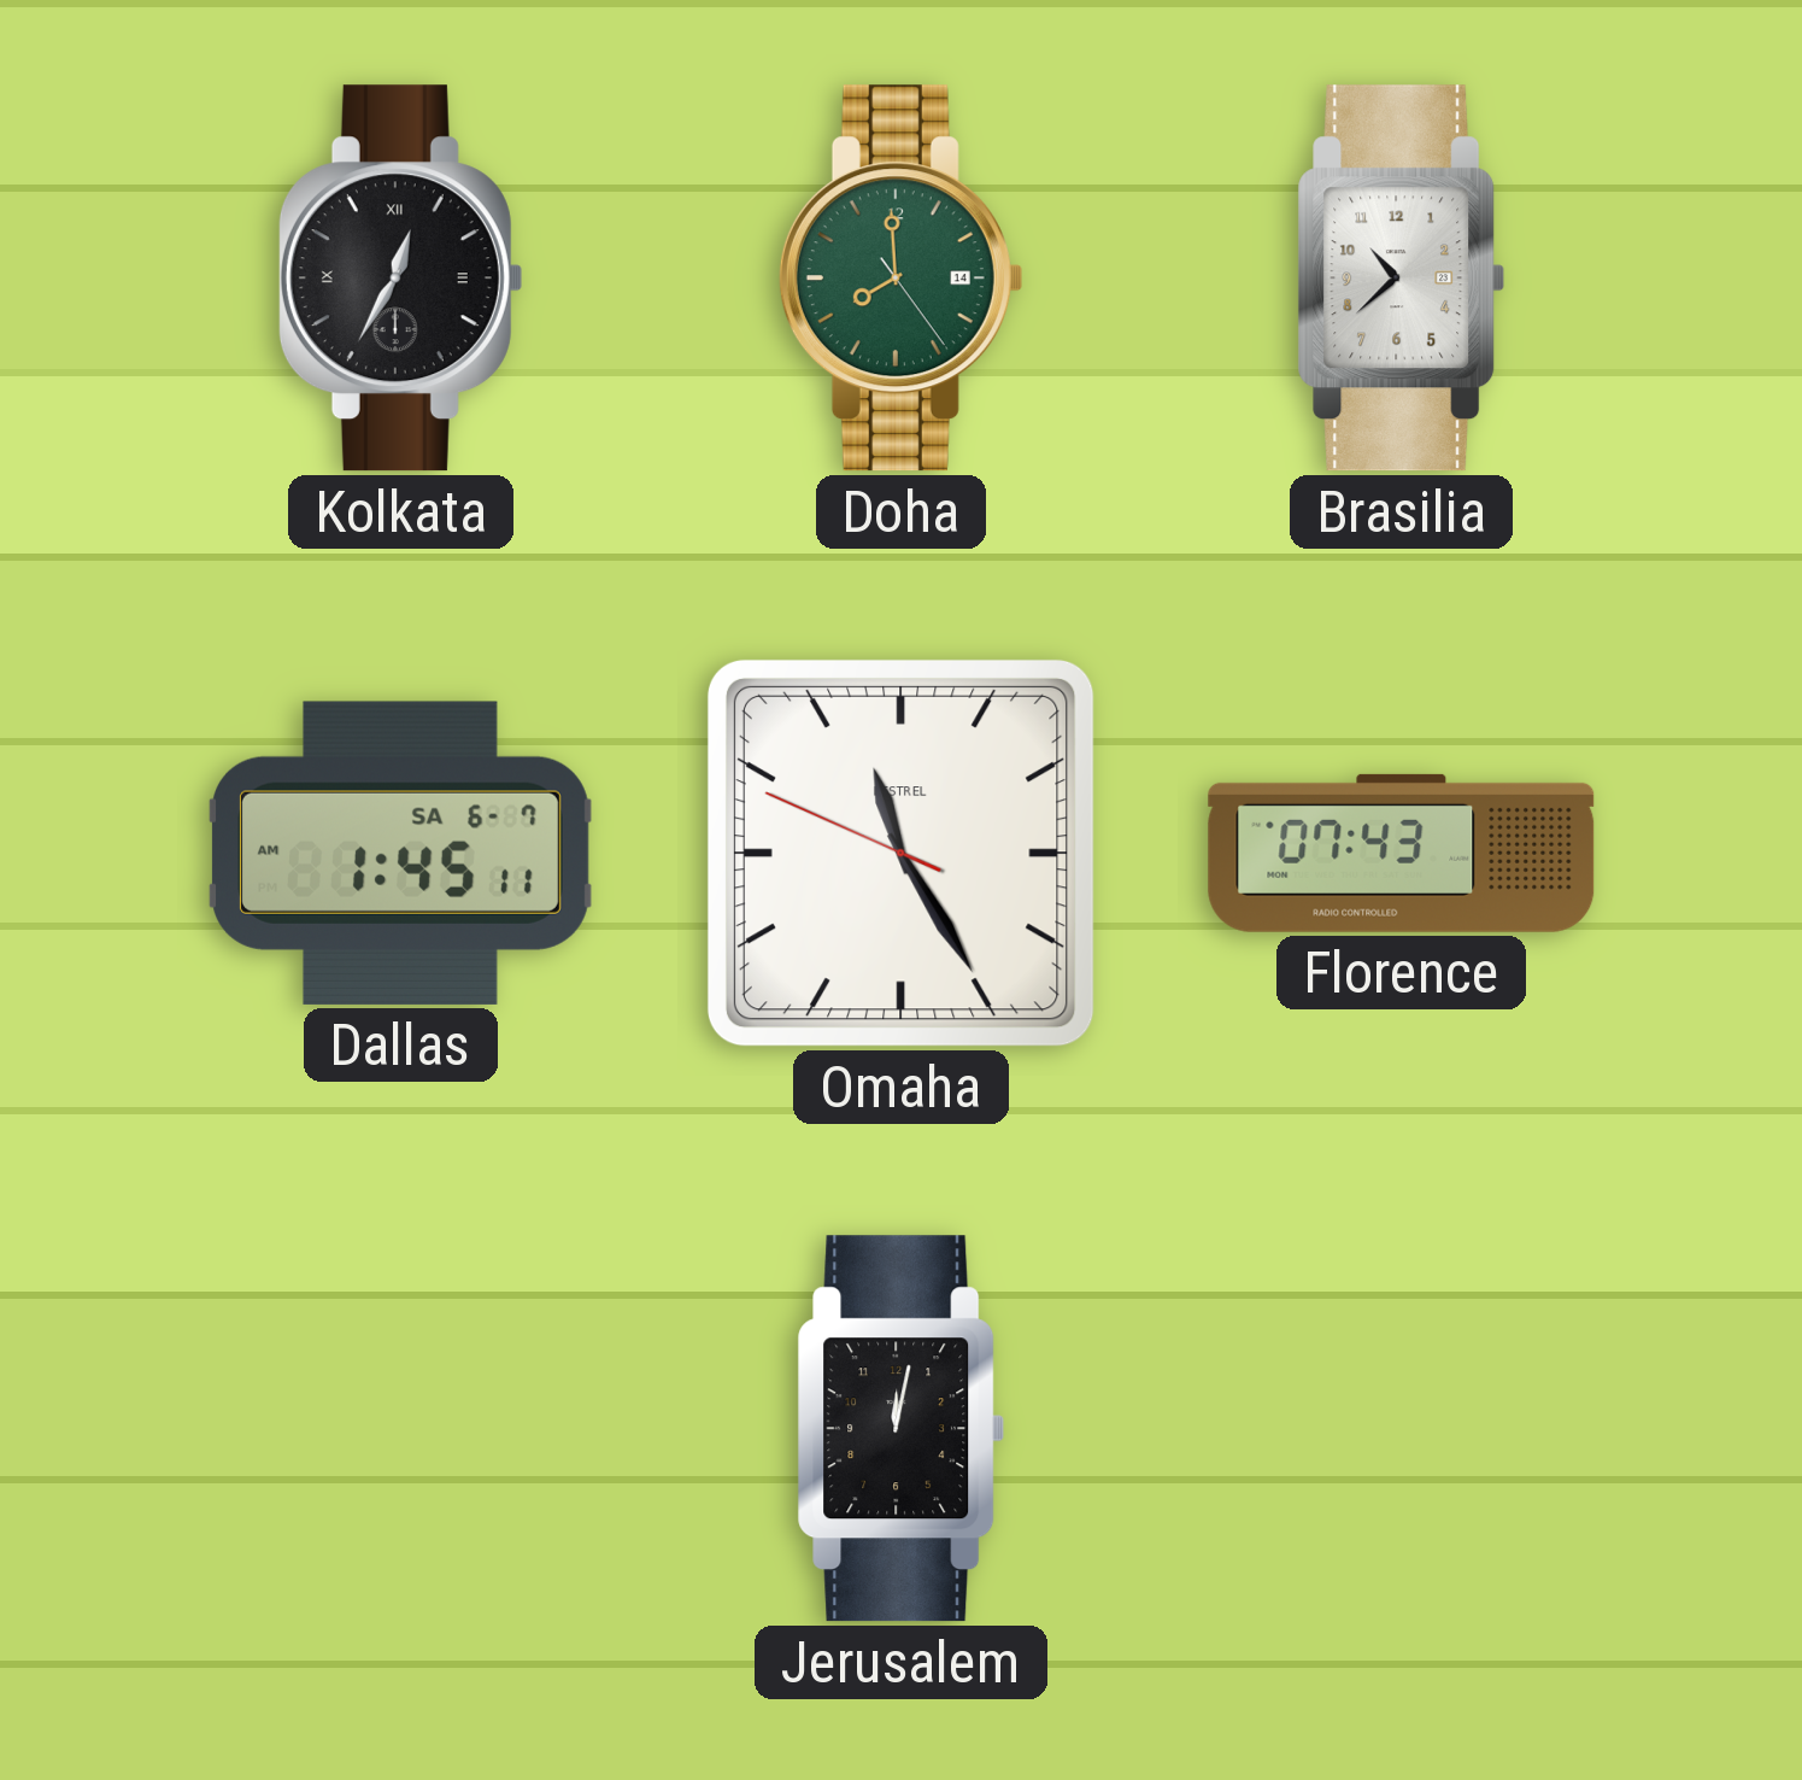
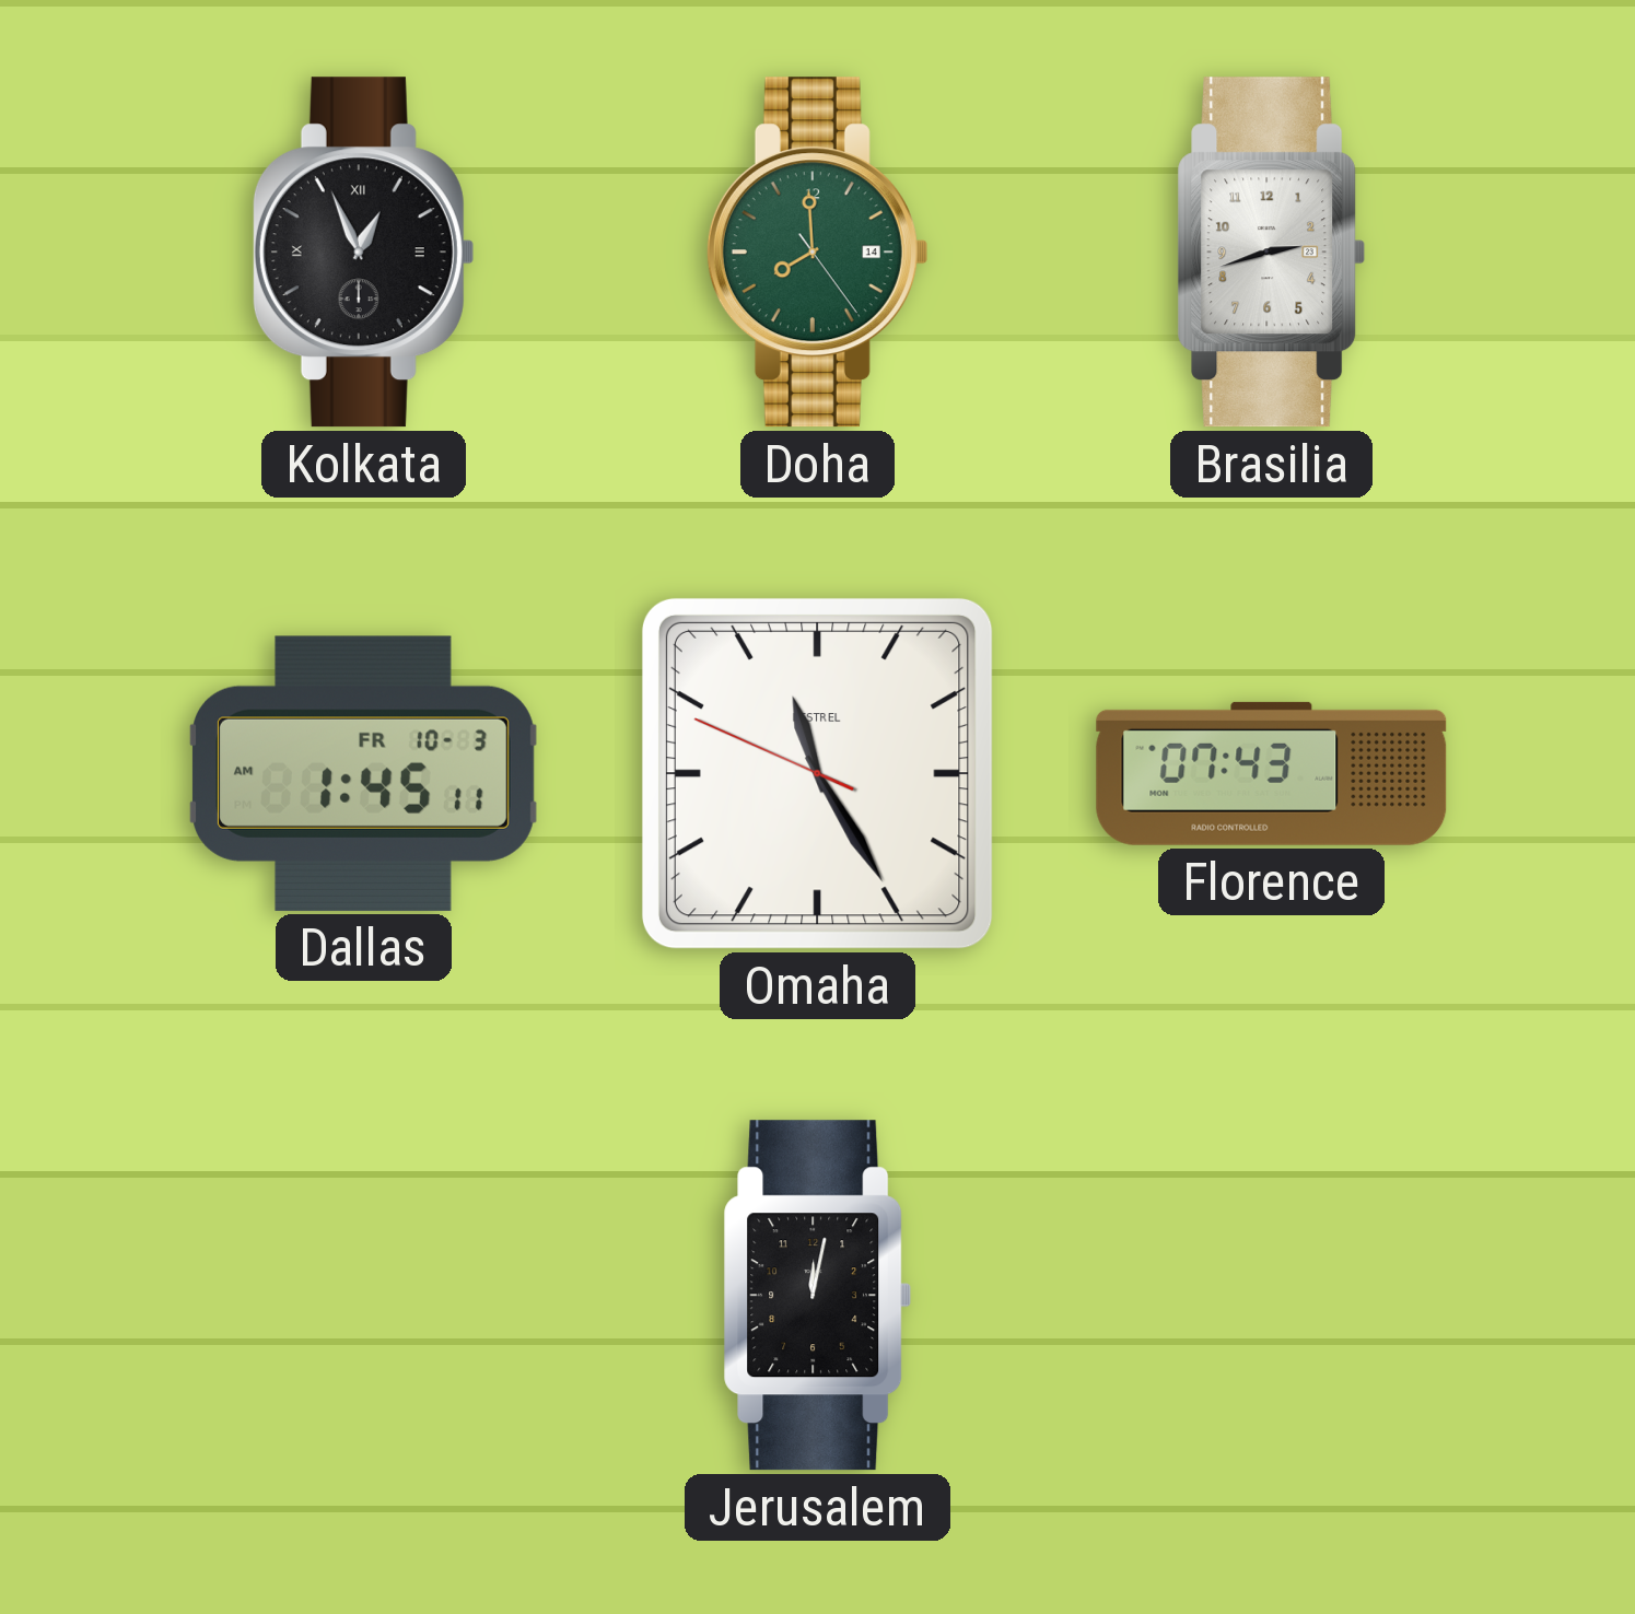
Kolkata: 12:35 -> 12:56 (363, 253)
Brasilia: 10:38 -> 2:42 (1272, 253)
Dallas date: SA 6-7 -> FR 10-3 (364, 773)
